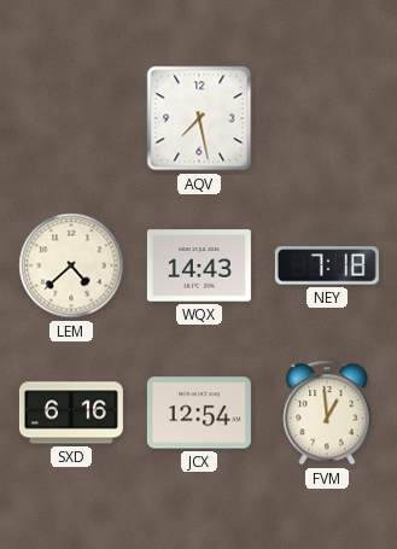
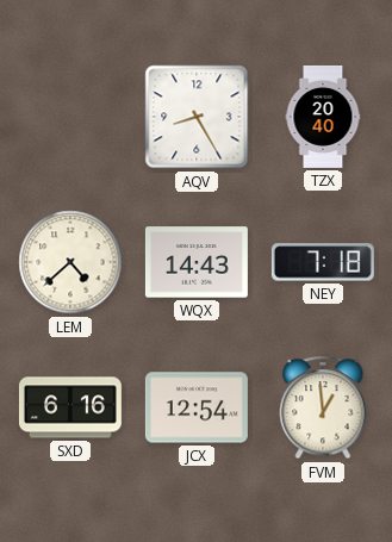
AQV: 7:28 -> 8:25 (197, 117)
TZX: none -> 20:40 (323, 117)
